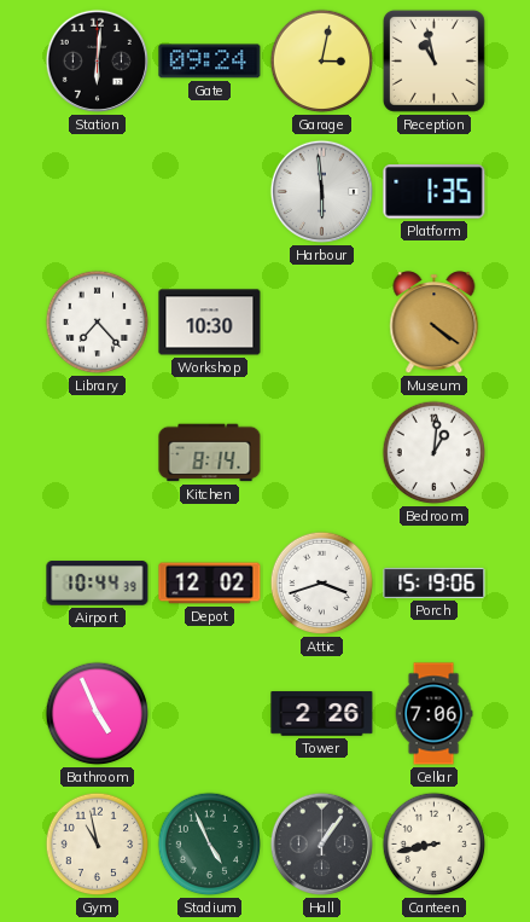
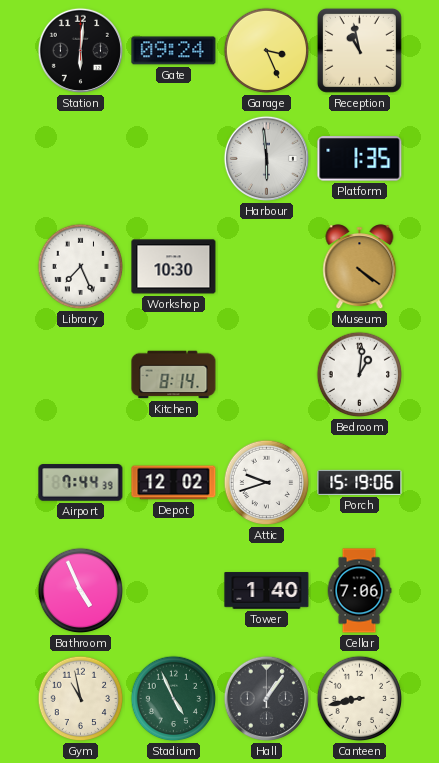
Garage: 3:02 -> 3:26 (267, 51)
Library: 7:23 -> 7:26 (81, 267)
Airport: 10:44 -> 7:44 (81, 483)
Attic: 3:42 -> 9:42 (267, 483)
Tower: 2:26 -> 1:40 (267, 591)
